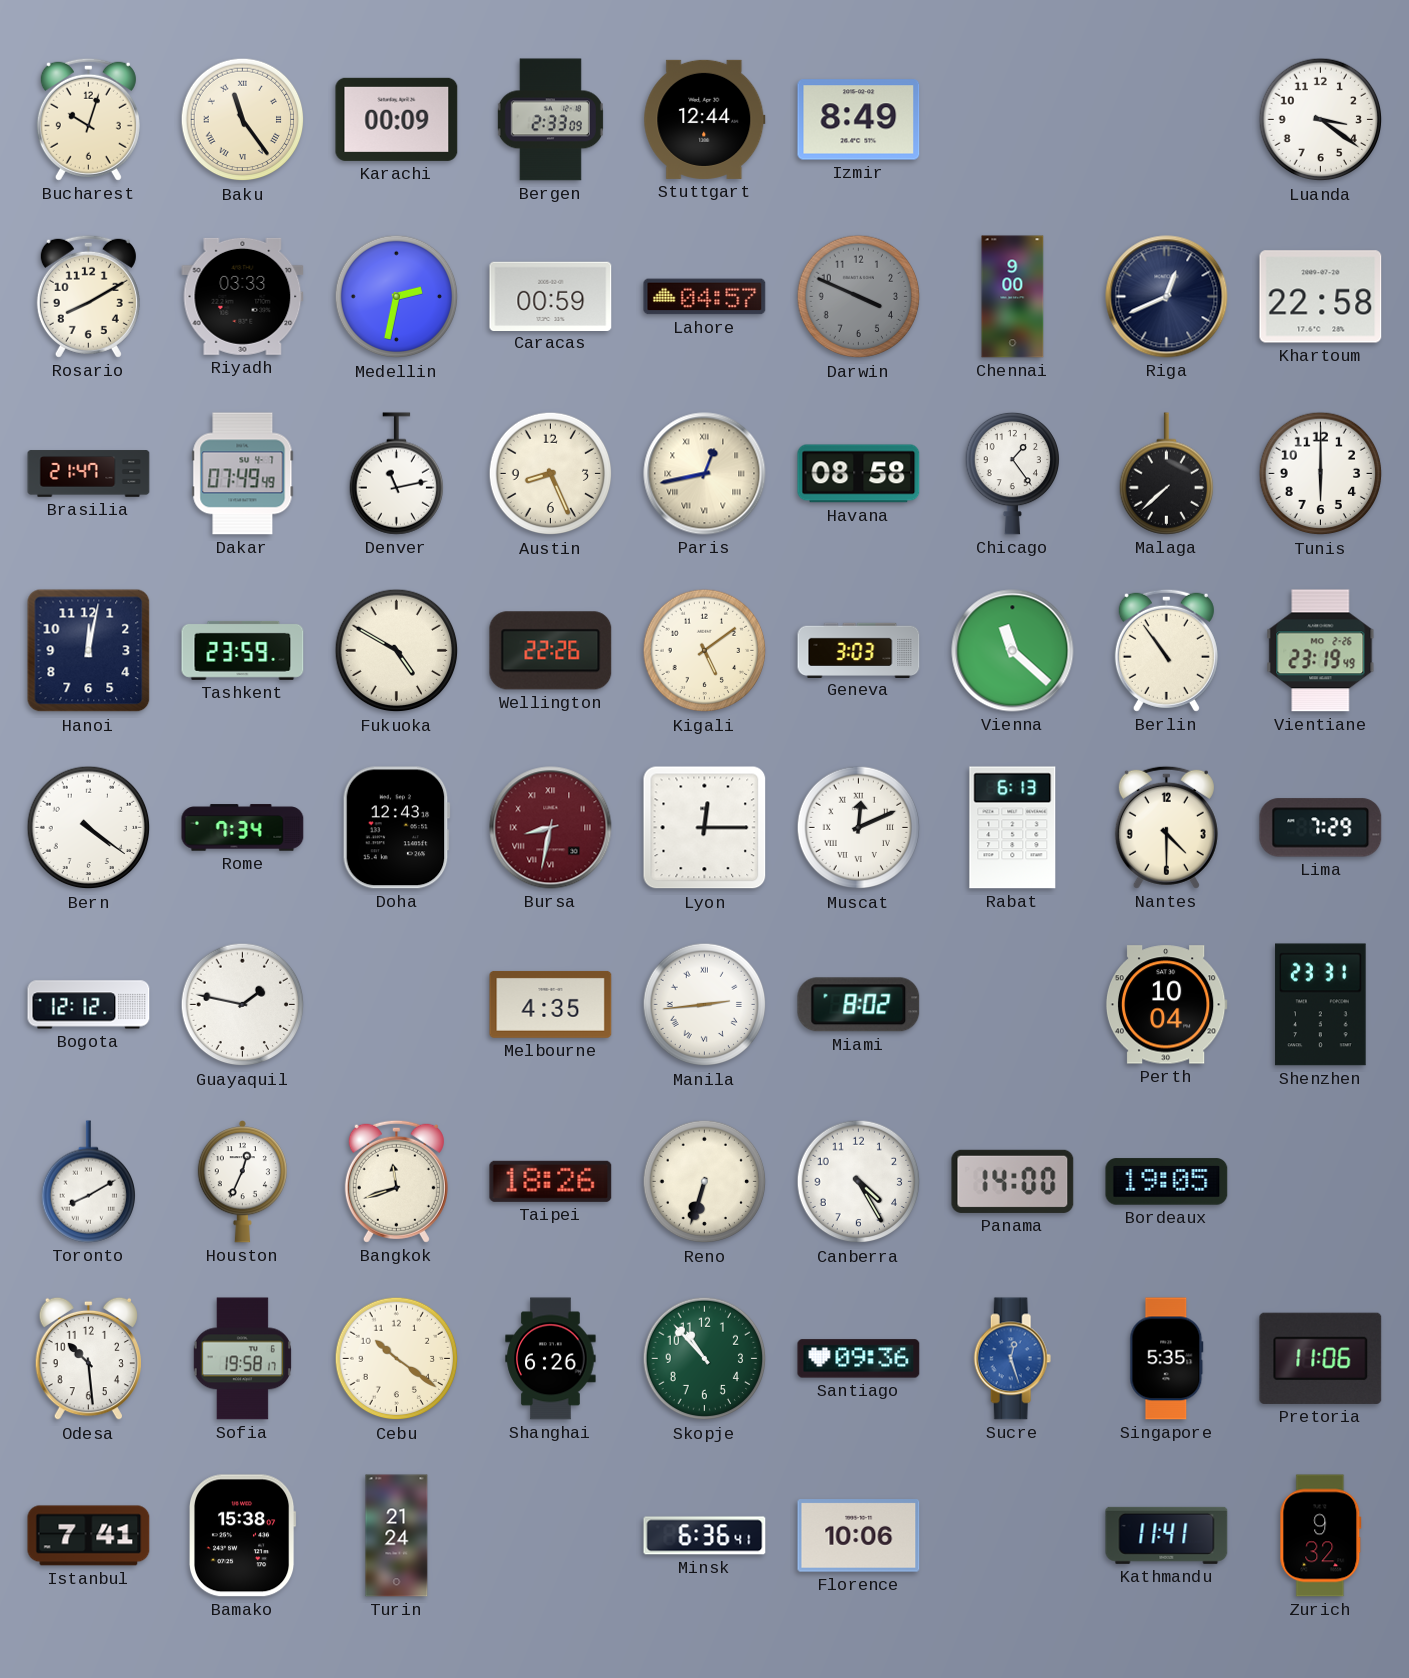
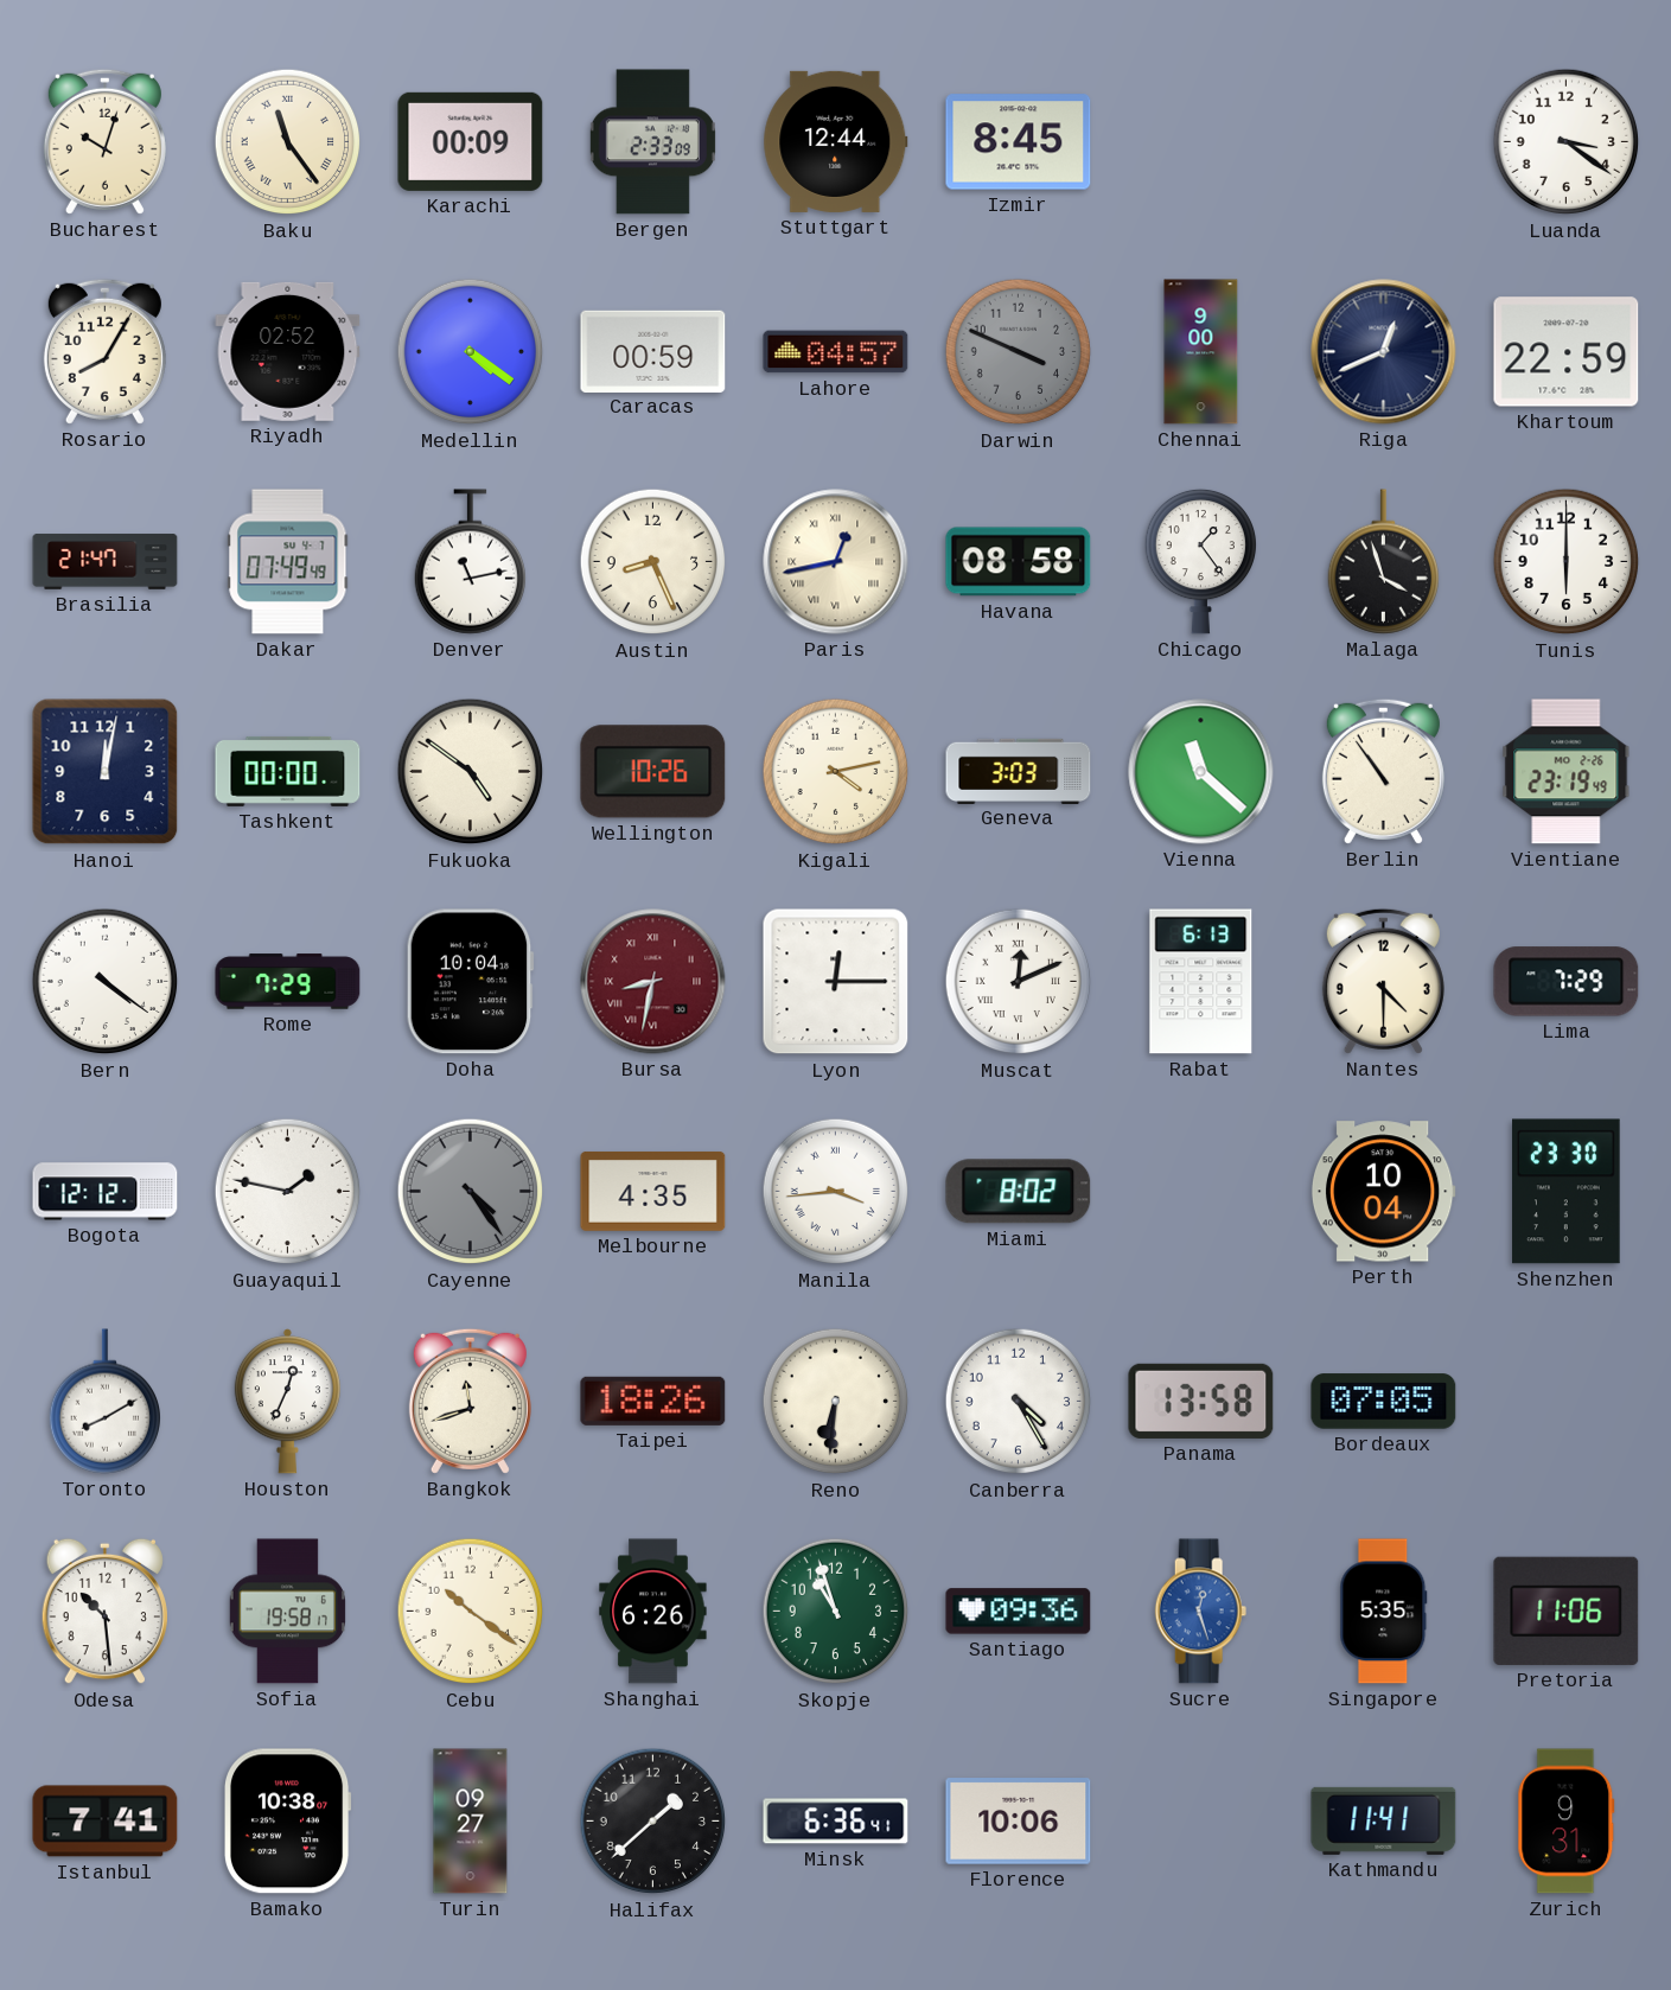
Izmir: 8:49 -> 8:45 (1019, 142)
Rosario: 8:10 -> 8:05 (104, 351)
Riyadh: 03:33 -> 02:52 (288, 351)
Medellin: 2:32 -> 4:21 (471, 352)
Khartoum: 22:58 -> 22:59 (1567, 352)
Malaga: 7:38 -> 3:57 (1383, 562)
Tashkent: 23:59 -> 00:00 (288, 771)
Fukuoka: 4:50 -> 4:51 (471, 772)
Wellington: 22:26 -> 10:26 (653, 772)
Kigali: 5:09 -> 4:13 (836, 772)
Rome: 7:34 -> 7:29 (288, 982)
Doha: 12:43 -> 10:04 (470, 982)
Cayenne: none -> 4:24 (471, 1192)
Manila: 2:44 -> 3:44 (836, 1192)
Shenzhen: 23:31 -> 23:30 (1567, 1192)
Reno: 6:33 -> 6:31 (836, 1402)
Panama: 14:00 -> 13:58 (1201, 1401)
Bordeaux: 19:05 -> 07:05 (1384, 1402)
Skopje: 10:53 -> 10:57 (836, 1612)
Bamako: 15:38 -> 10:38 (288, 1822)
Turin: 21:24 -> 09:27 (471, 1822)
Halifax: none -> 1:38 (653, 1822)
Zurich: 9:32 -> 9:31 (1567, 1822)
